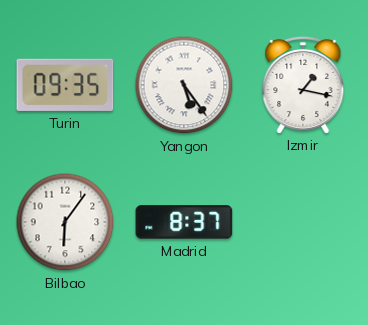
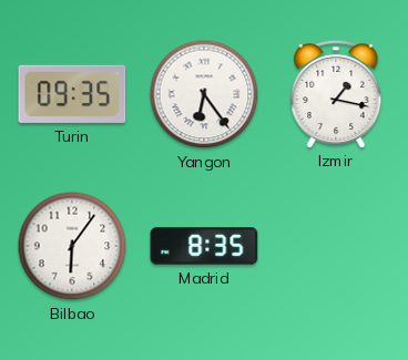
Yangon: 5:24 -> 6:24 (204, 94)
Madrid: 8:37 -> 8:35 (204, 246)
